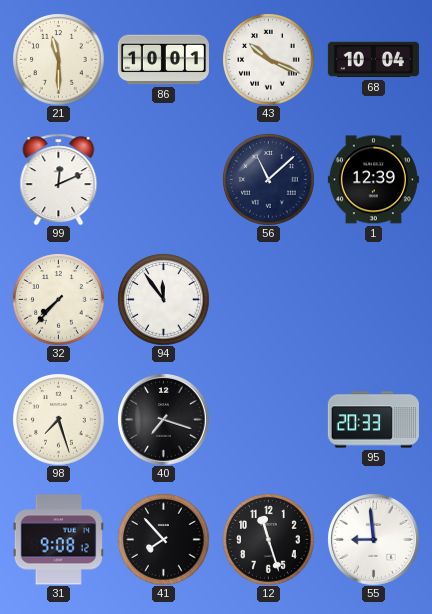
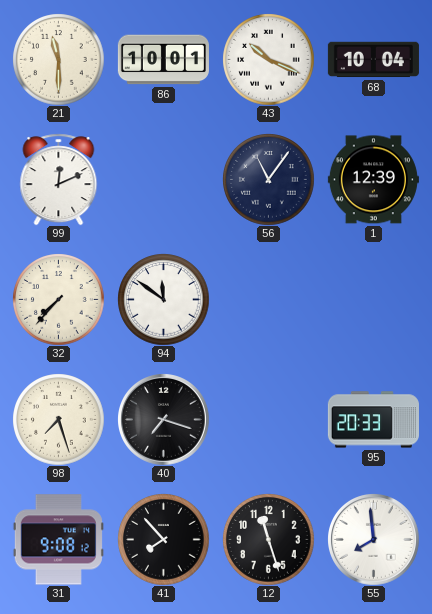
56: 11:08 -> 11:06 (268, 179)
94: 11:54 -> 11:51 (163, 299)
55: 8:59 -> 7:59 (374, 540)
